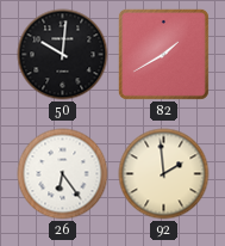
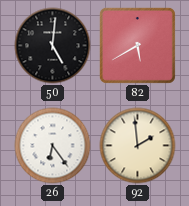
50: 10:01 -> 5:01 (53, 46)
82: 1:40 -> 5:40 (137, 45)
